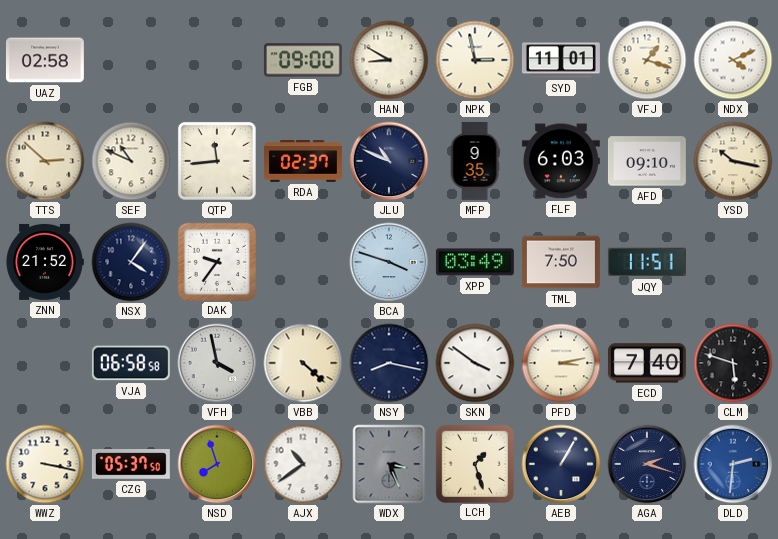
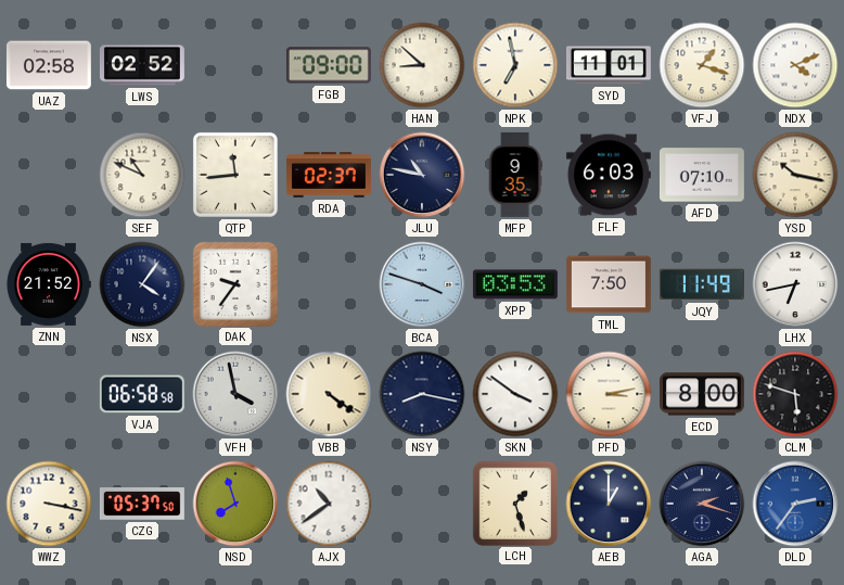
LWS: none -> 02:52 (142, 65)
HAN: 8:50 -> 8:52 (422, 65)
NPK: 2:58 -> 6:58 (515, 65)
TTS: 2:52 -> none (45, 161)
JLU: 10:49 -> 10:47 (422, 175)
AFD: 09:10 -> 07:10 (702, 175)
XPP: 03:49 -> 03:53 (515, 284)
JQY: 11:51 -> 11:49 (702, 284)
LHX: none -> 6:43 (795, 284)
VBB: 4:22 -> 4:21 (329, 394)
ECD: 7:40 -> 8:00 (702, 394)
WDX: 3:26 -> none (389, 464)
AEB: 1:05 -> 1:00 (609, 504)
DLD: 2:31 -> 2:36 (795, 504)
